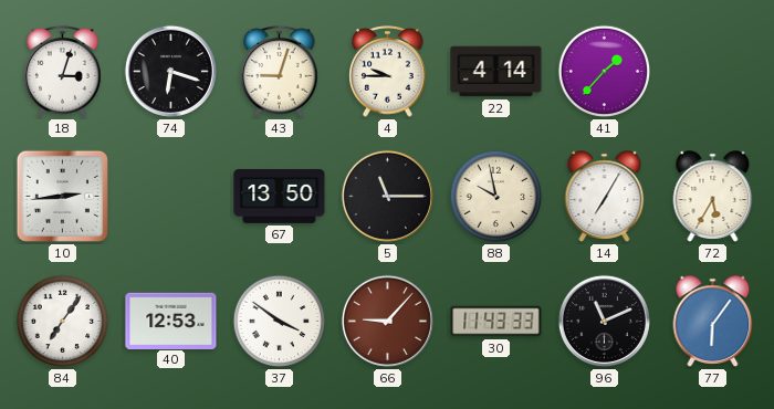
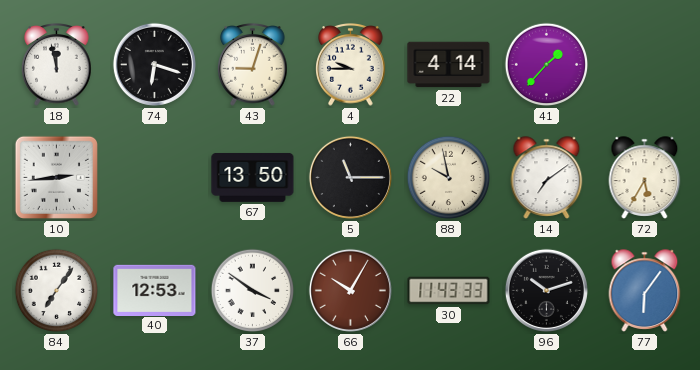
18: 3:03 -> 11:58 (57, 65)
14: 7:05 -> 7:09 (547, 178)
66: 9:07 -> 10:05 (350, 290)
96: 11:11 -> 10:12 (546, 290)
